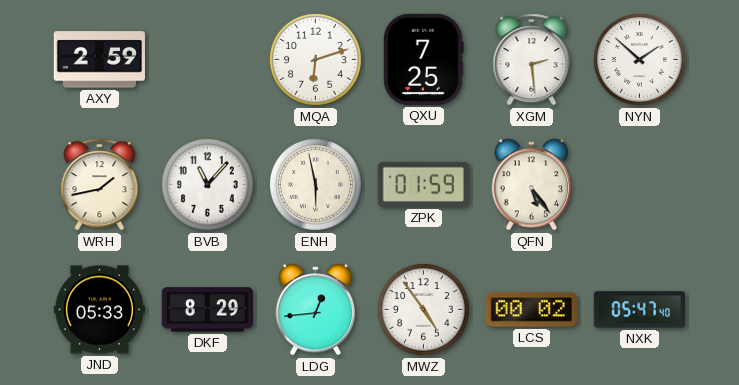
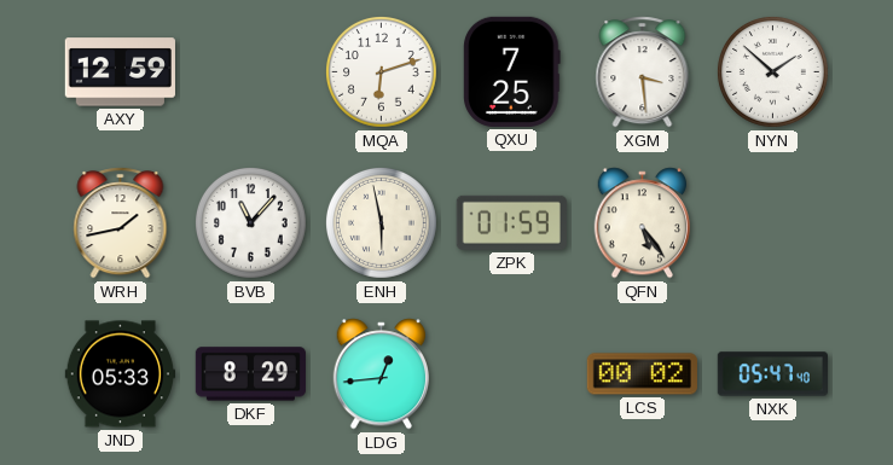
AXY: 2:59 -> 12:59 (120, 72)
XGM: 2:29 -> 3:29 (643, 72)
MWZ: 4:54 -> none (423, 309)
